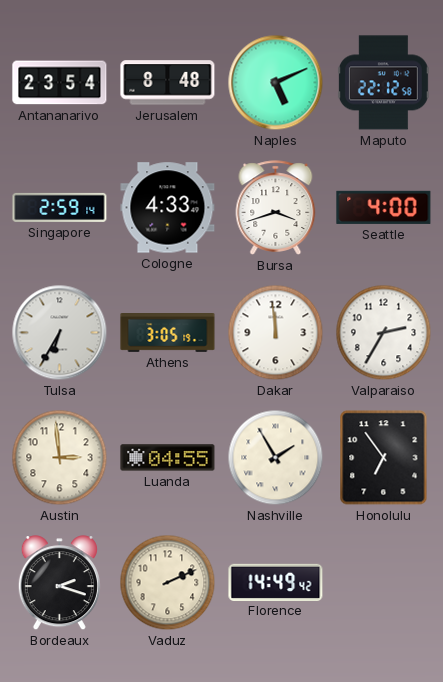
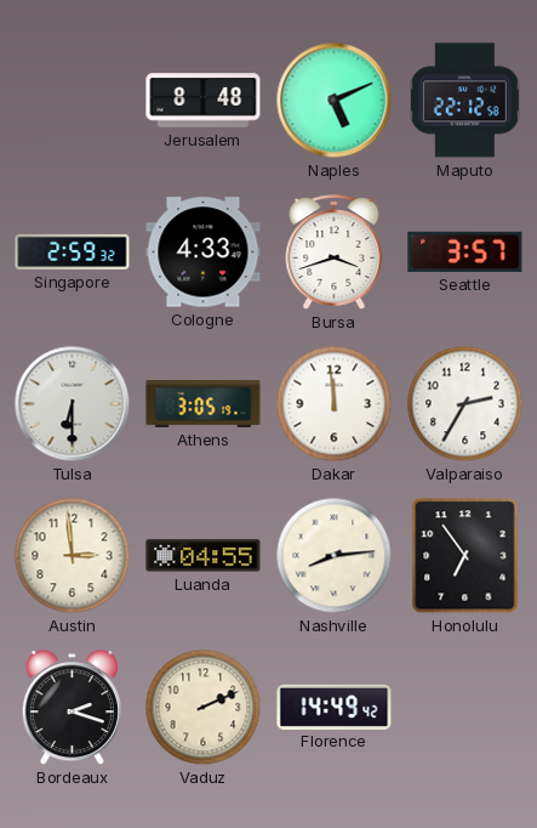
Antananarivo: 23:54 -> none (60, 83)
Singapore: 2:59:14 -> 2:59:32 (73, 251)
Seattle: 4:00 -> 3:57 (465, 251)
Tulsa: 6:35 -> 6:30 (73, 404)
Nashville: 1:55 -> 8:14 (335, 556)
